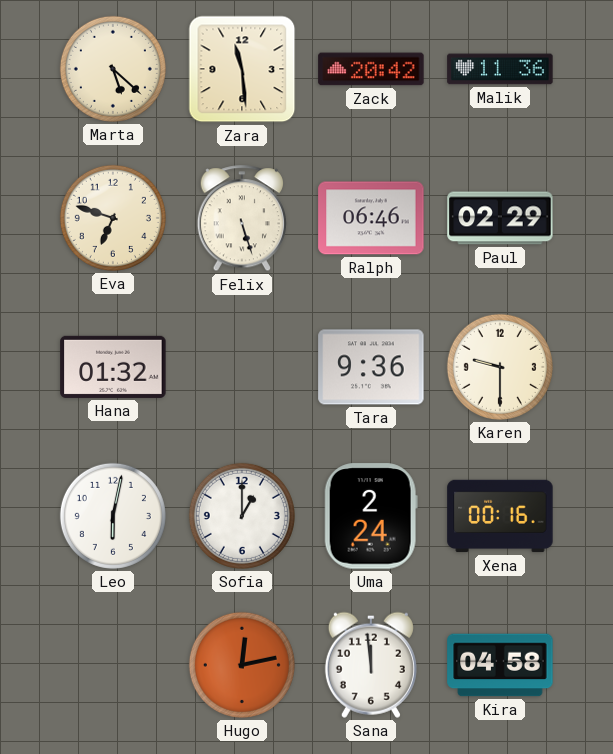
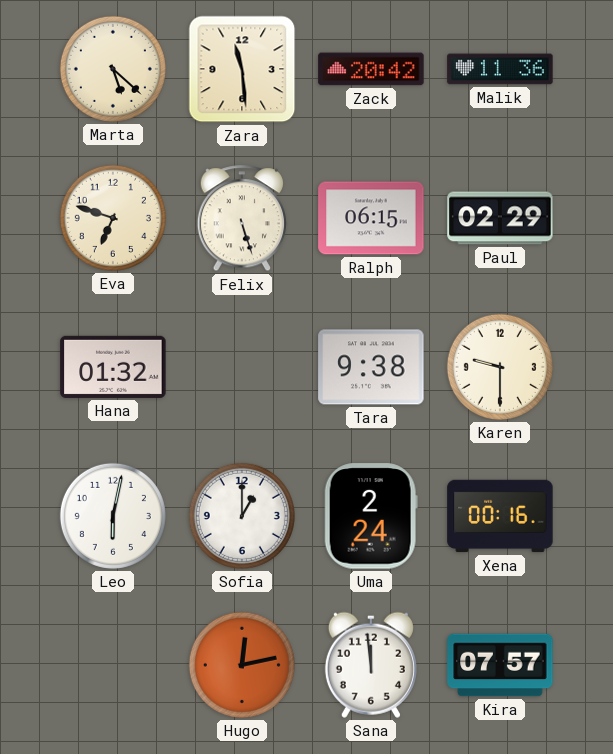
Ralph: 06:46 -> 06:15 (371, 218)
Tara: 9:36 -> 9:38 (371, 367)
Kira: 04:58 -> 07:57 (500, 665)
